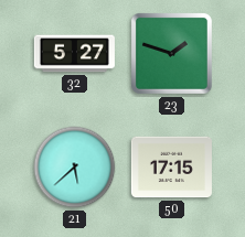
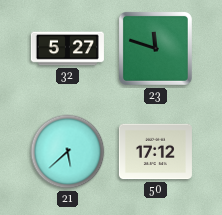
23: 1:48 -> 11:48 (155, 48)
50: 17:15 -> 17:12 (155, 152)
